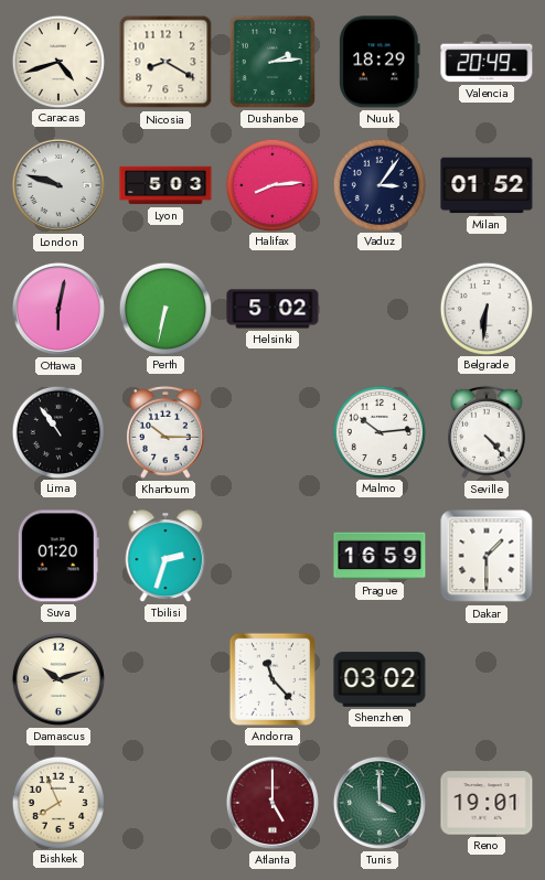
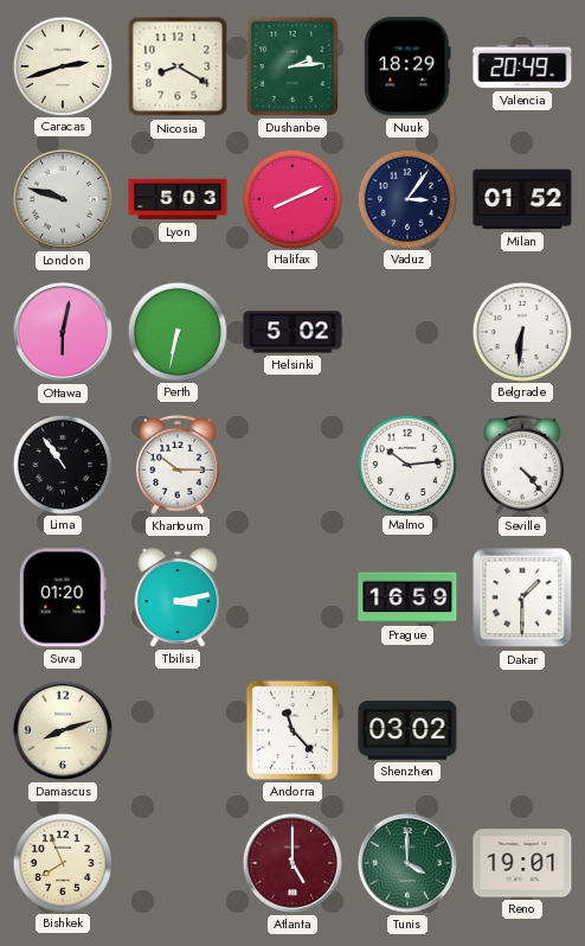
Caracas: 4:42 -> 2:42 (62, 65)
Halifax: 8:14 -> 8:11 (291, 198)
Tbilisi: 2:33 -> 3:13 (178, 597)
Damascus: 10:12 -> 8:12 (63, 730)
